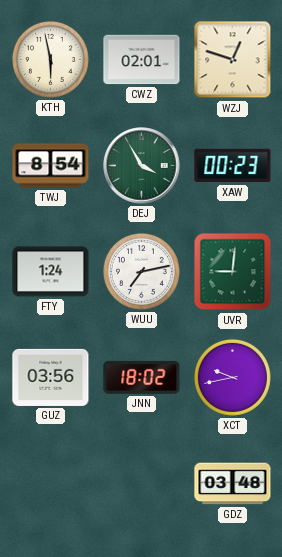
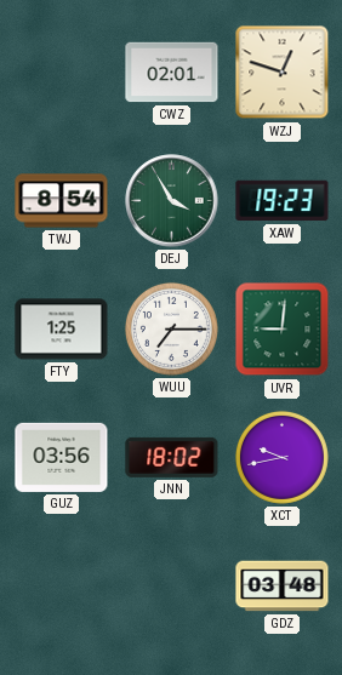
KTH: 5:58 -> none (50, 59)
XAW: 00:23 -> 19:23 (283, 201)
FTY: 1:24 -> 1:25 (62, 330)
WUU: 7:13 -> 7:15 (171, 328)
